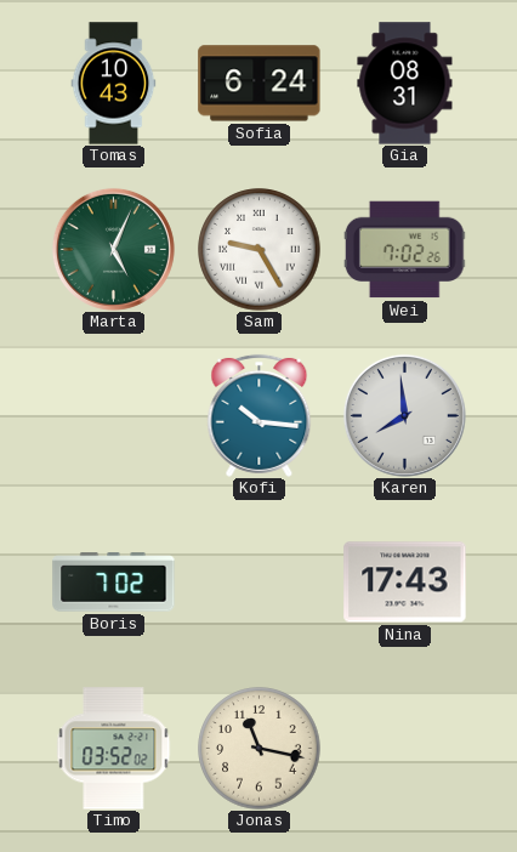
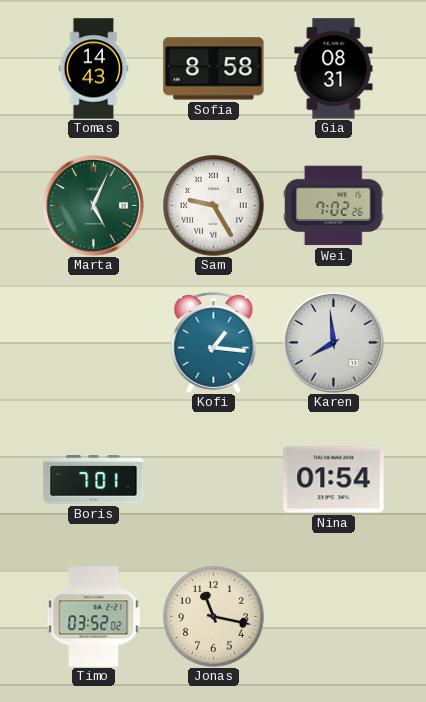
Tomas: 10:43 -> 14:43 (94, 69)
Sofia: 6:24 -> 8:58 (214, 69)
Kofi: 10:16 -> 1:16 (214, 342)
Boris: 7:02 -> 7:01 (94, 480)
Nina: 17:43 -> 01:54 (334, 480)
